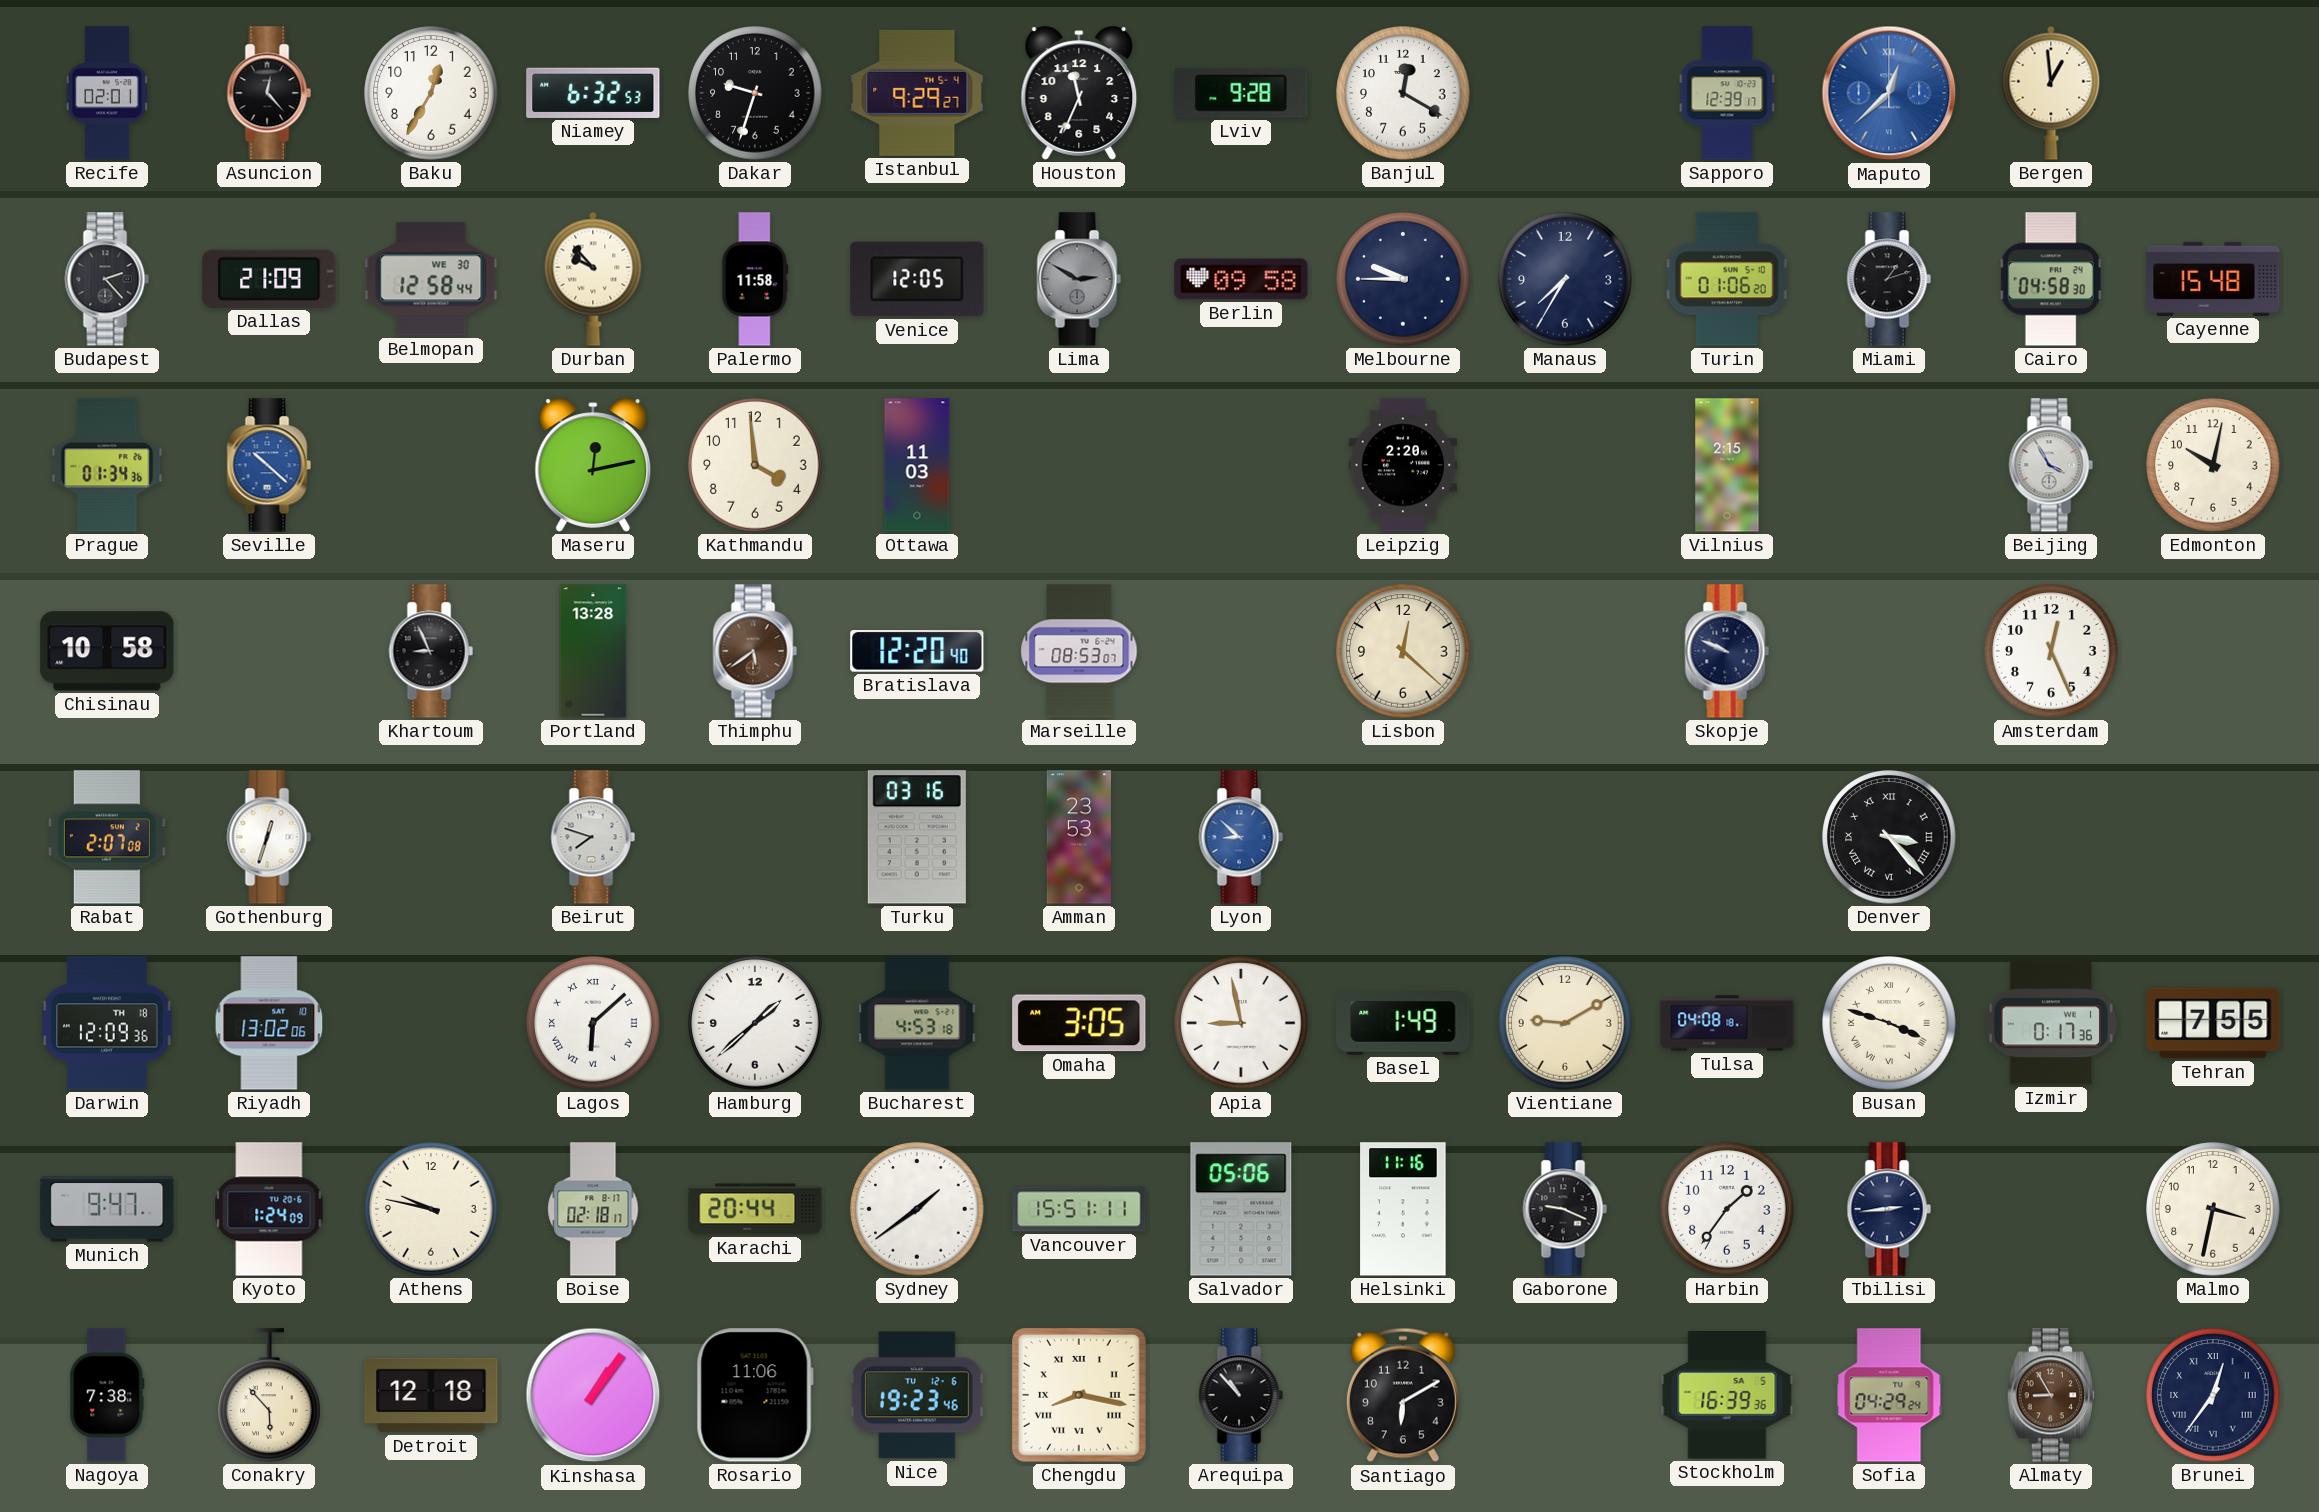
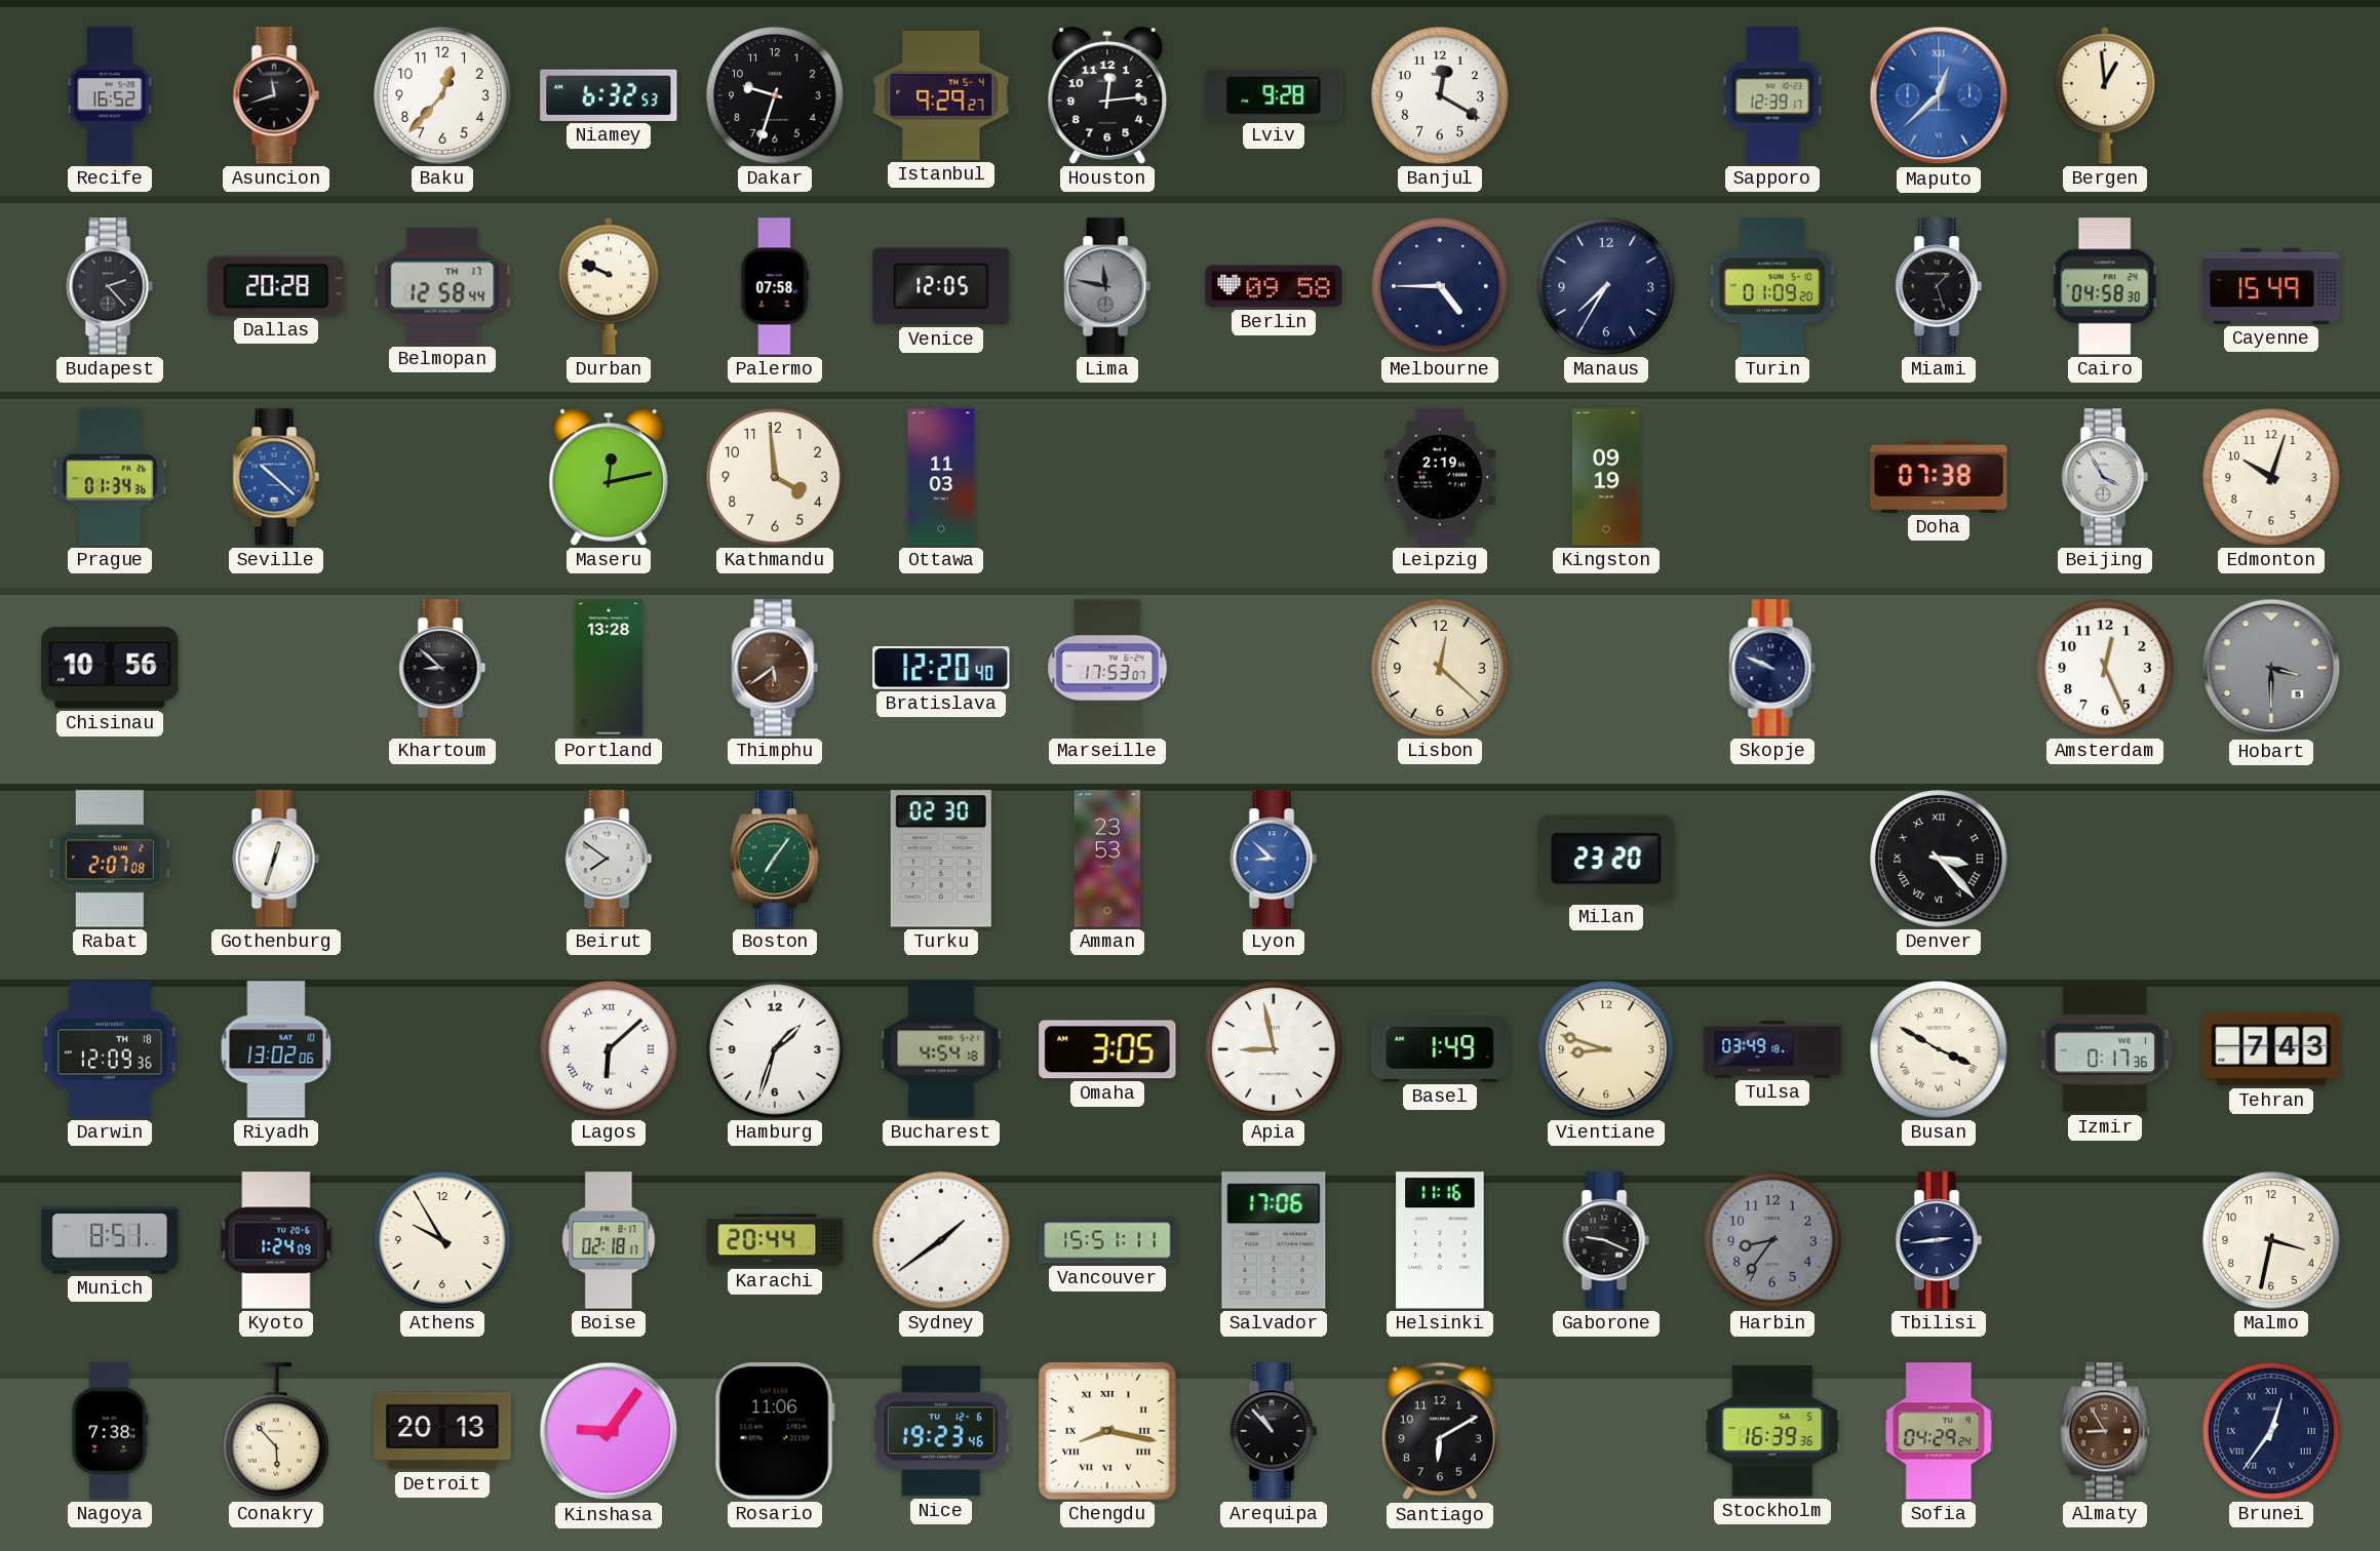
Recife: 02:01 -> 16:52 (110, 95)
Asuncion: 12:23 -> 11:42 (276, 95)
Baku: 12:35 -> 12:37 (442, 95)
Houston: 11:34 -> 12:14 (1107, 95)
Dallas: 21:09 -> 20:28 (276, 286)
Belmopan date: WE 30 -> TH 17 (442, 286)
Durban: 9:53 -> 9:49 (609, 286)
Palermo: 11:58 -> 07:58 (775, 286)
Lima: 2:50 -> 11:47 (1107, 286)
Melbourne: 9:45 -> 4:45 (1440, 286)
Turin: 01:06 -> 01:09 (1772, 286)
Miami: 1:12 -> 1:27 (1939, 286)
Cayenne: 15:48 -> 15:49 (2271, 286)
Leipzig: 2:20 -> 2:19 (1440, 477)
Kingston: none -> 09:19 (1606, 477)
Vilnius: 2:15 -> none (1727, 465)
Doha: none -> 07:38 (1939, 477)
Edmonton: 10:02 -> 10:03 (2271, 477)
Chisinau: 10:58 -> 10:56 (110, 668)
Khartoum: 8:56 -> 8:52 (442, 668)
Marseille: 08:53 -> 17:53 (1107, 668)
Hobart: none -> 3:30 (2271, 668)
Beirut: 7:48 -> 7:51 (609, 859)
Boston: none -> 7:06 (775, 859)
Turku: 03:16 -> 02:30 (941, 859)
Milan: none -> 23:20 (1606, 859)
Hamburg: 1:38 -> 1:33 (775, 1049)
Bucharest: 4:53 -> 4:54 (941, 1049)
Vientiane: 9:10 -> 8:48 (1606, 1049)
Tulsa: 04:08 -> 03:49 (1772, 1049)
Busan: 3:48 -> 3:50 (1939, 1049)
Tehran: 7:55 -> 7:43 (2271, 1049)
Munich: 9:47 -> 8:51 (110, 1240)
Athens: 9:47 -> 9:55 (442, 1240)
Salvador: 05:06 -> 17:06 (1274, 1240)
Harbin: 1:36 -> 8:36 (1772, 1240)
Harbin dial: white -> grey (1772, 1240)
Detroit: 12:18 -> 20:13 (442, 1431)
Kinshasa: 1:06 -> 9:06 (609, 1431)
